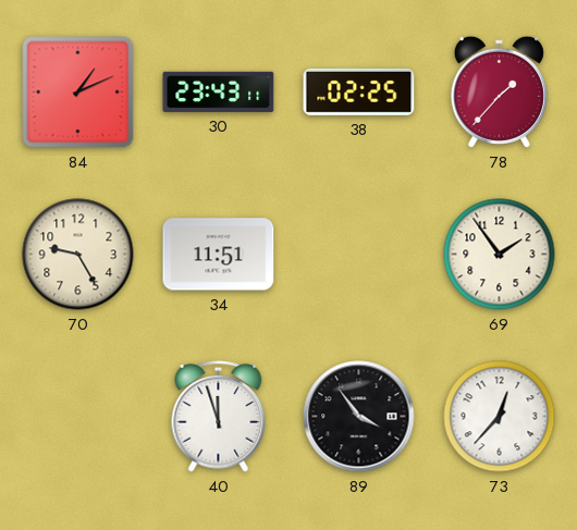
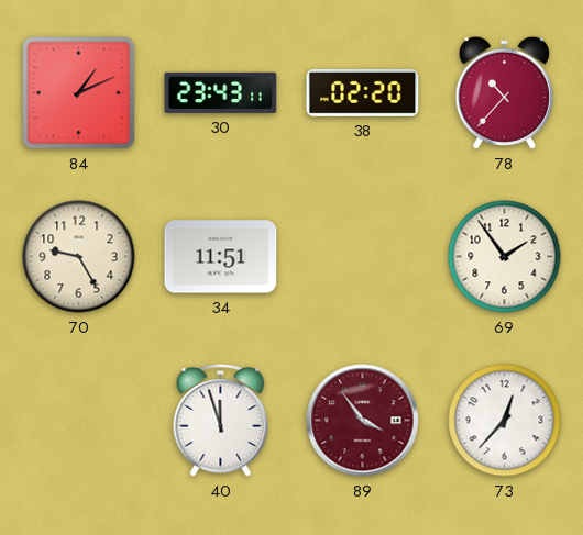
38: 02:25 -> 02:20 (363, 92)
78: 1:37 -> 10:37 (504, 92)
89 dial: black -> burgundy (363, 421)
